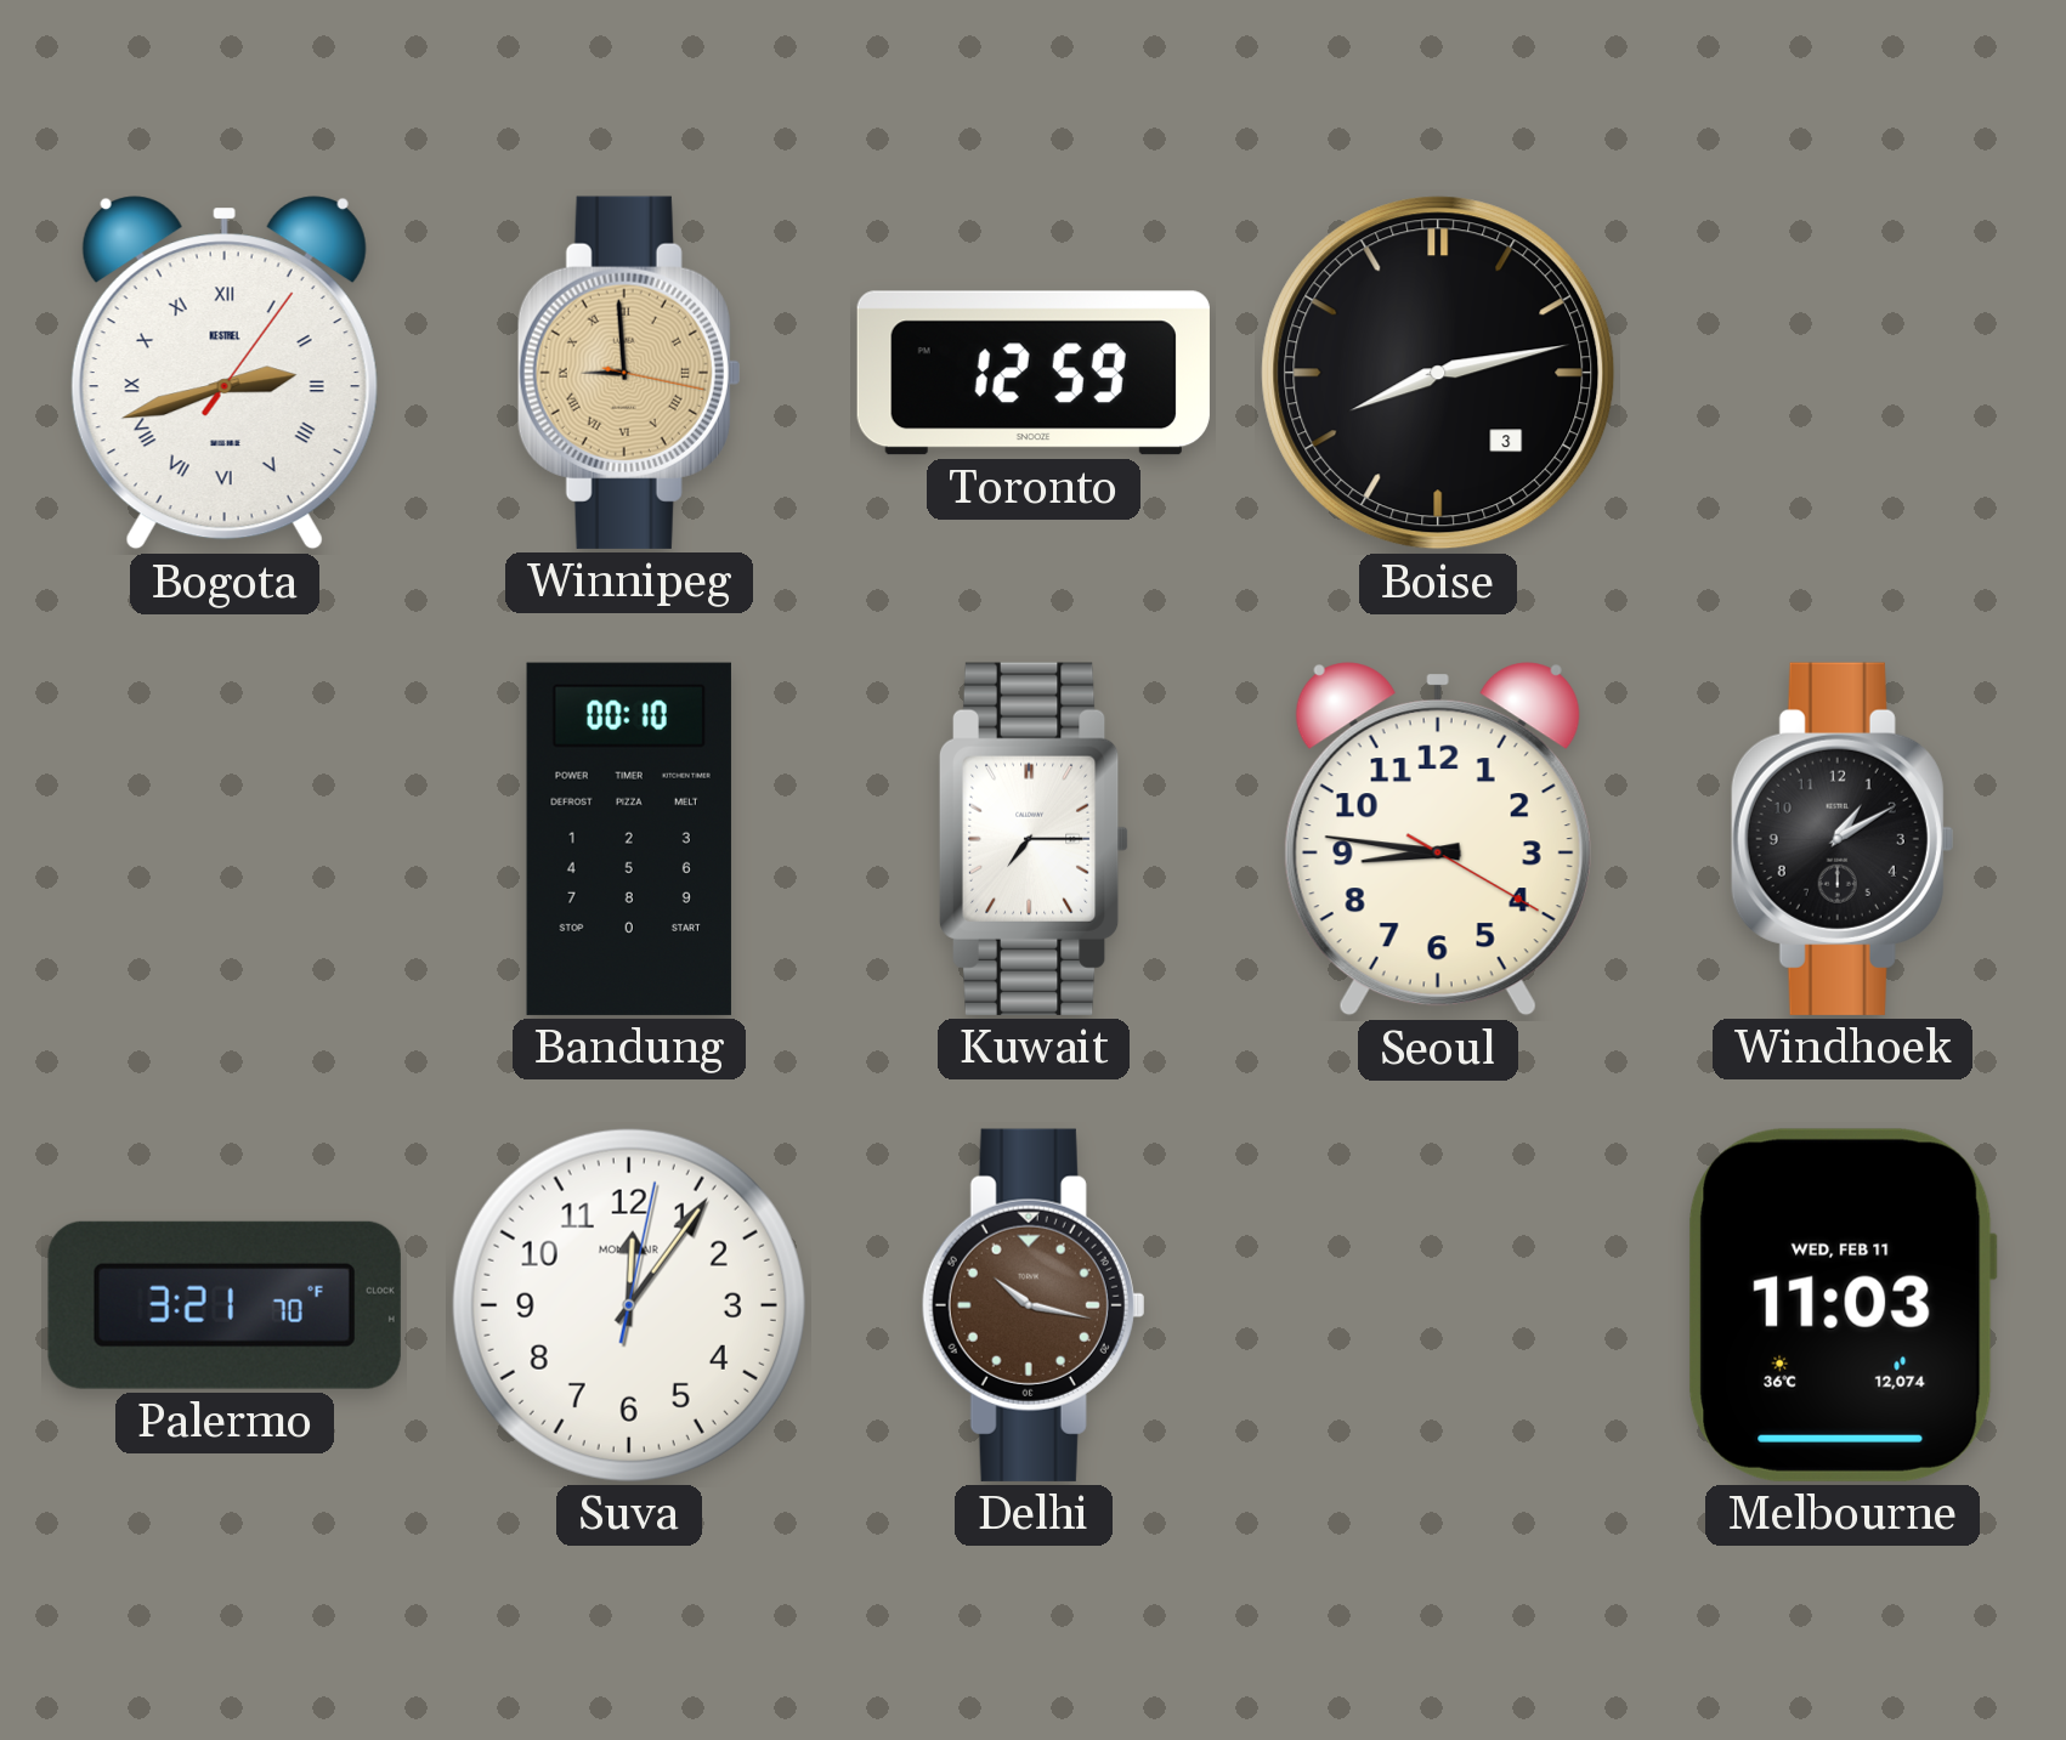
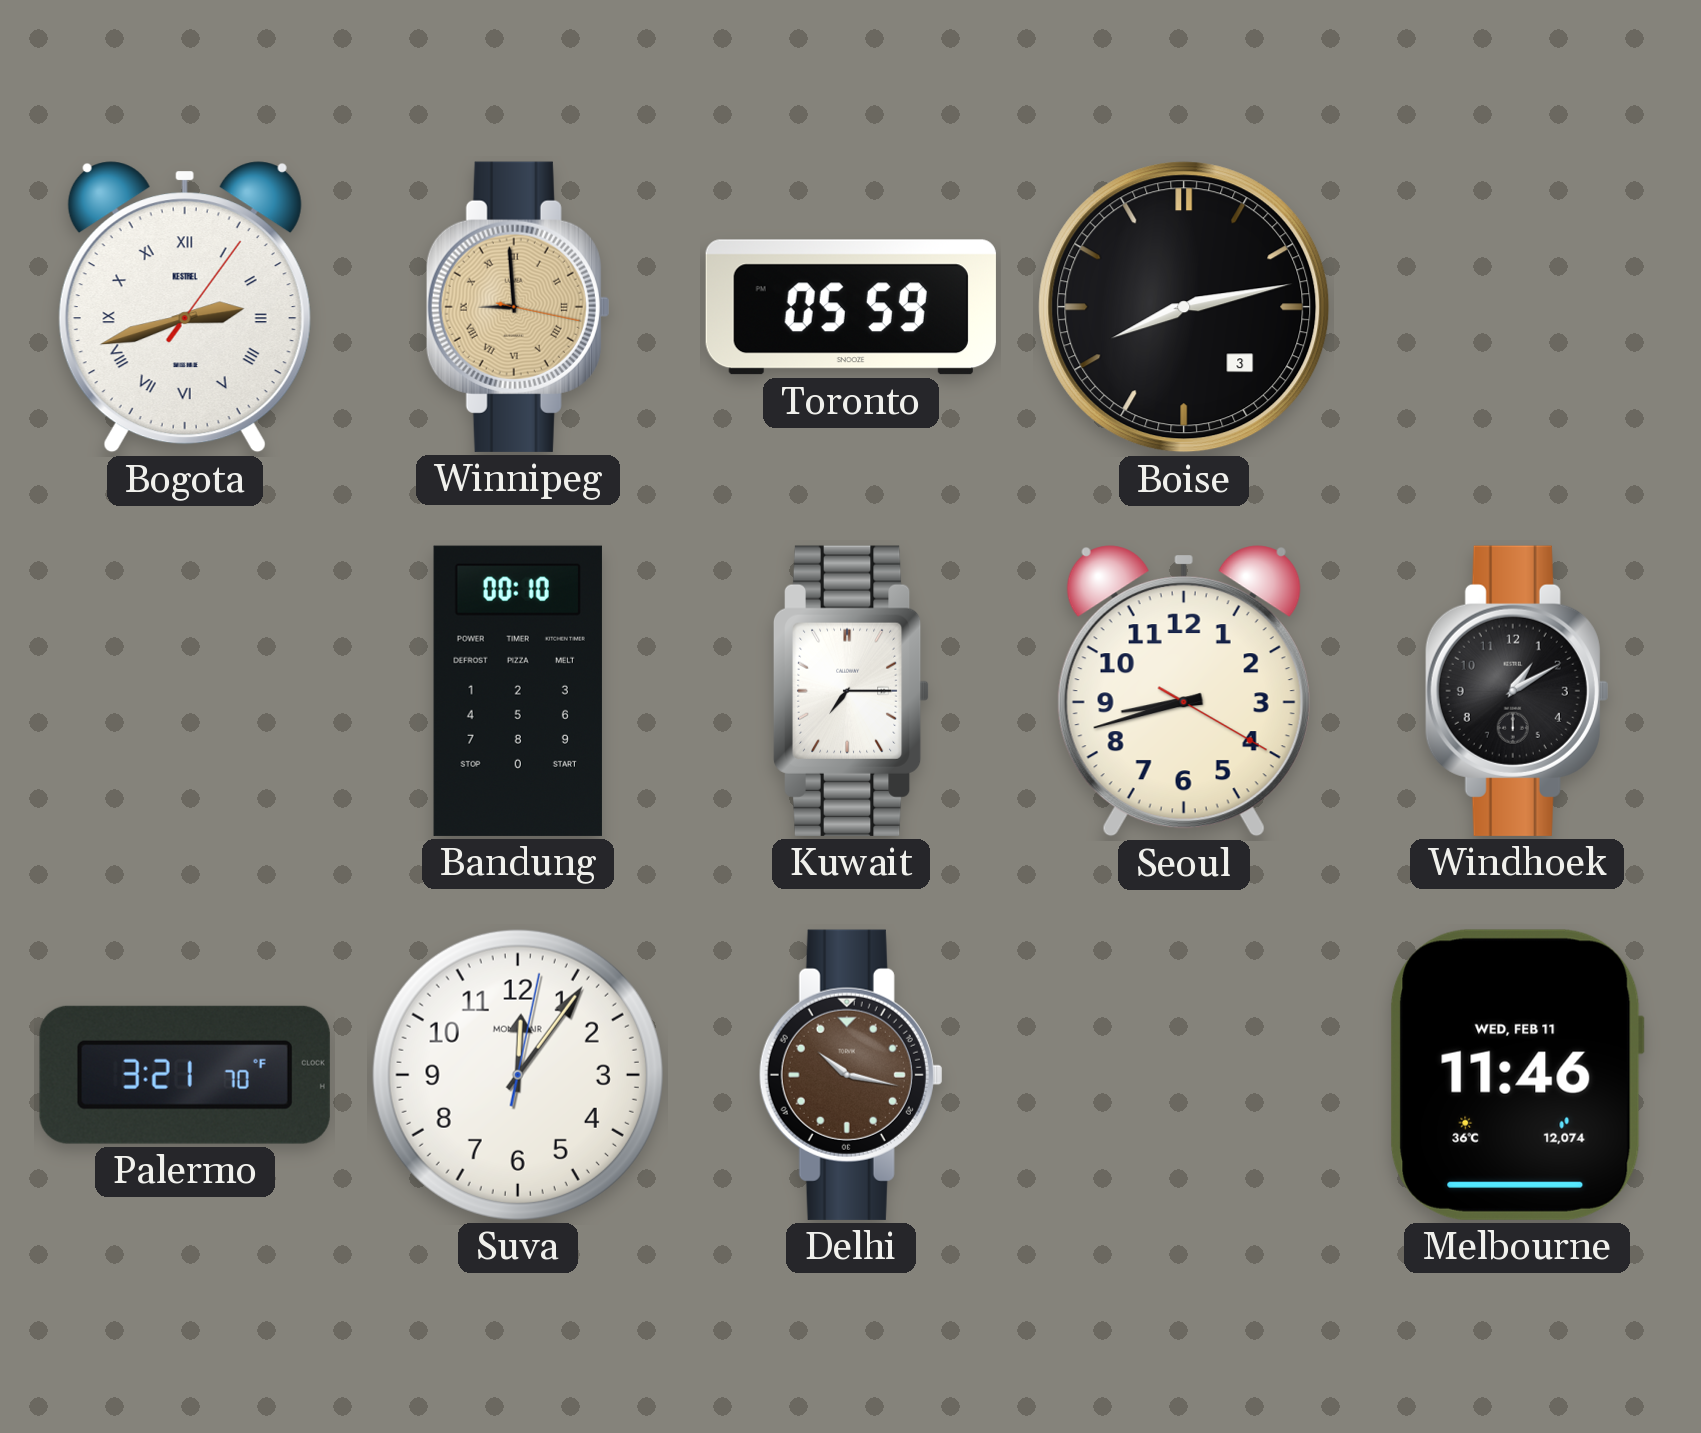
Toronto: 12:59 -> 05:59 (851, 307)
Seoul: 8:46 -> 8:42 (1184, 691)
Melbourne: 11:03 -> 11:46 (1517, 1075)
